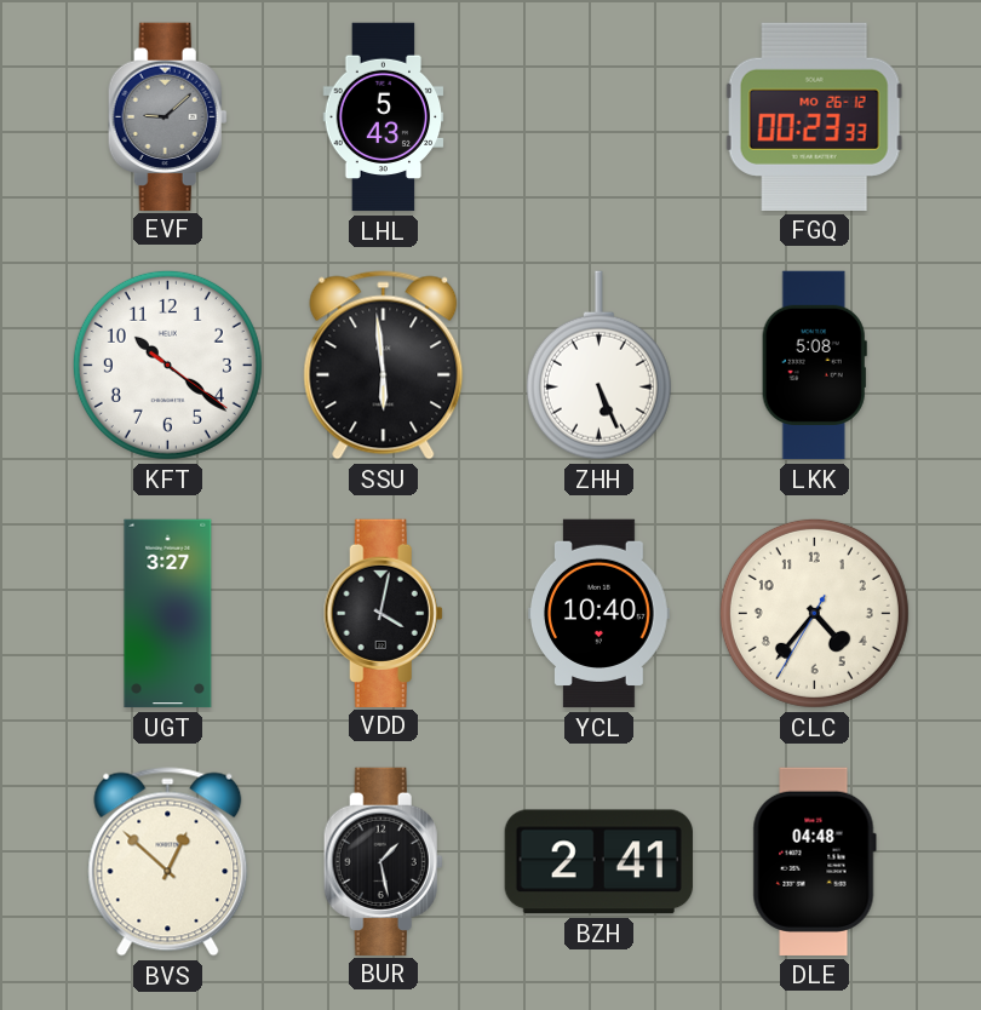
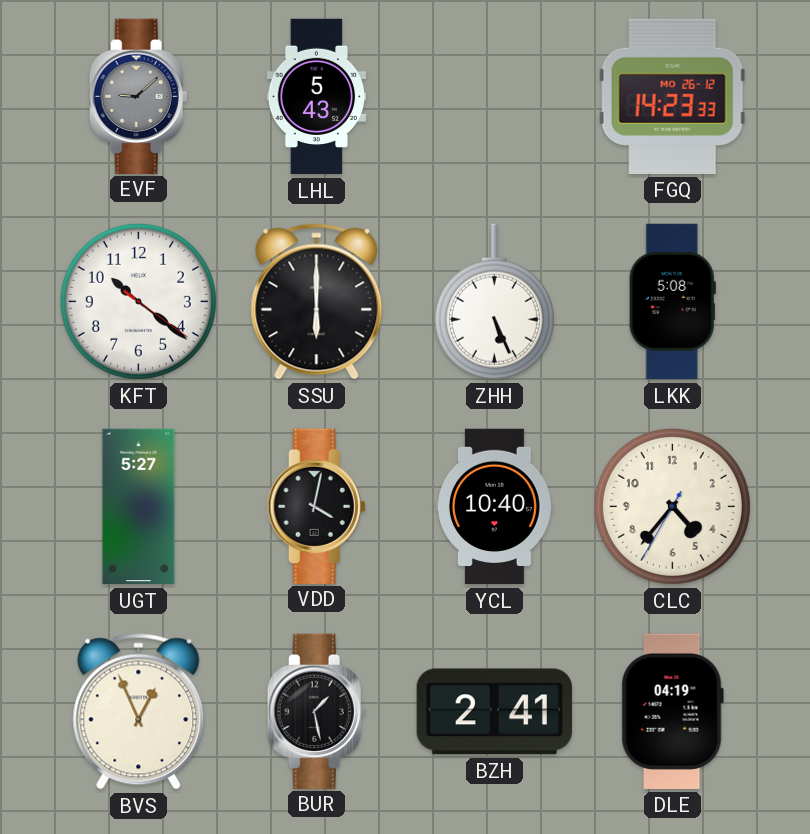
FGQ: 00:23 -> 14:23 (672, 96)
SSU: 5:59 -> 6:00 (317, 302)
UGT: 3:27 -> 5:27 (139, 507)
BVS: 12:52 -> 12:56 (139, 712)
DLE: 04:48 -> 04:19 (672, 711)
